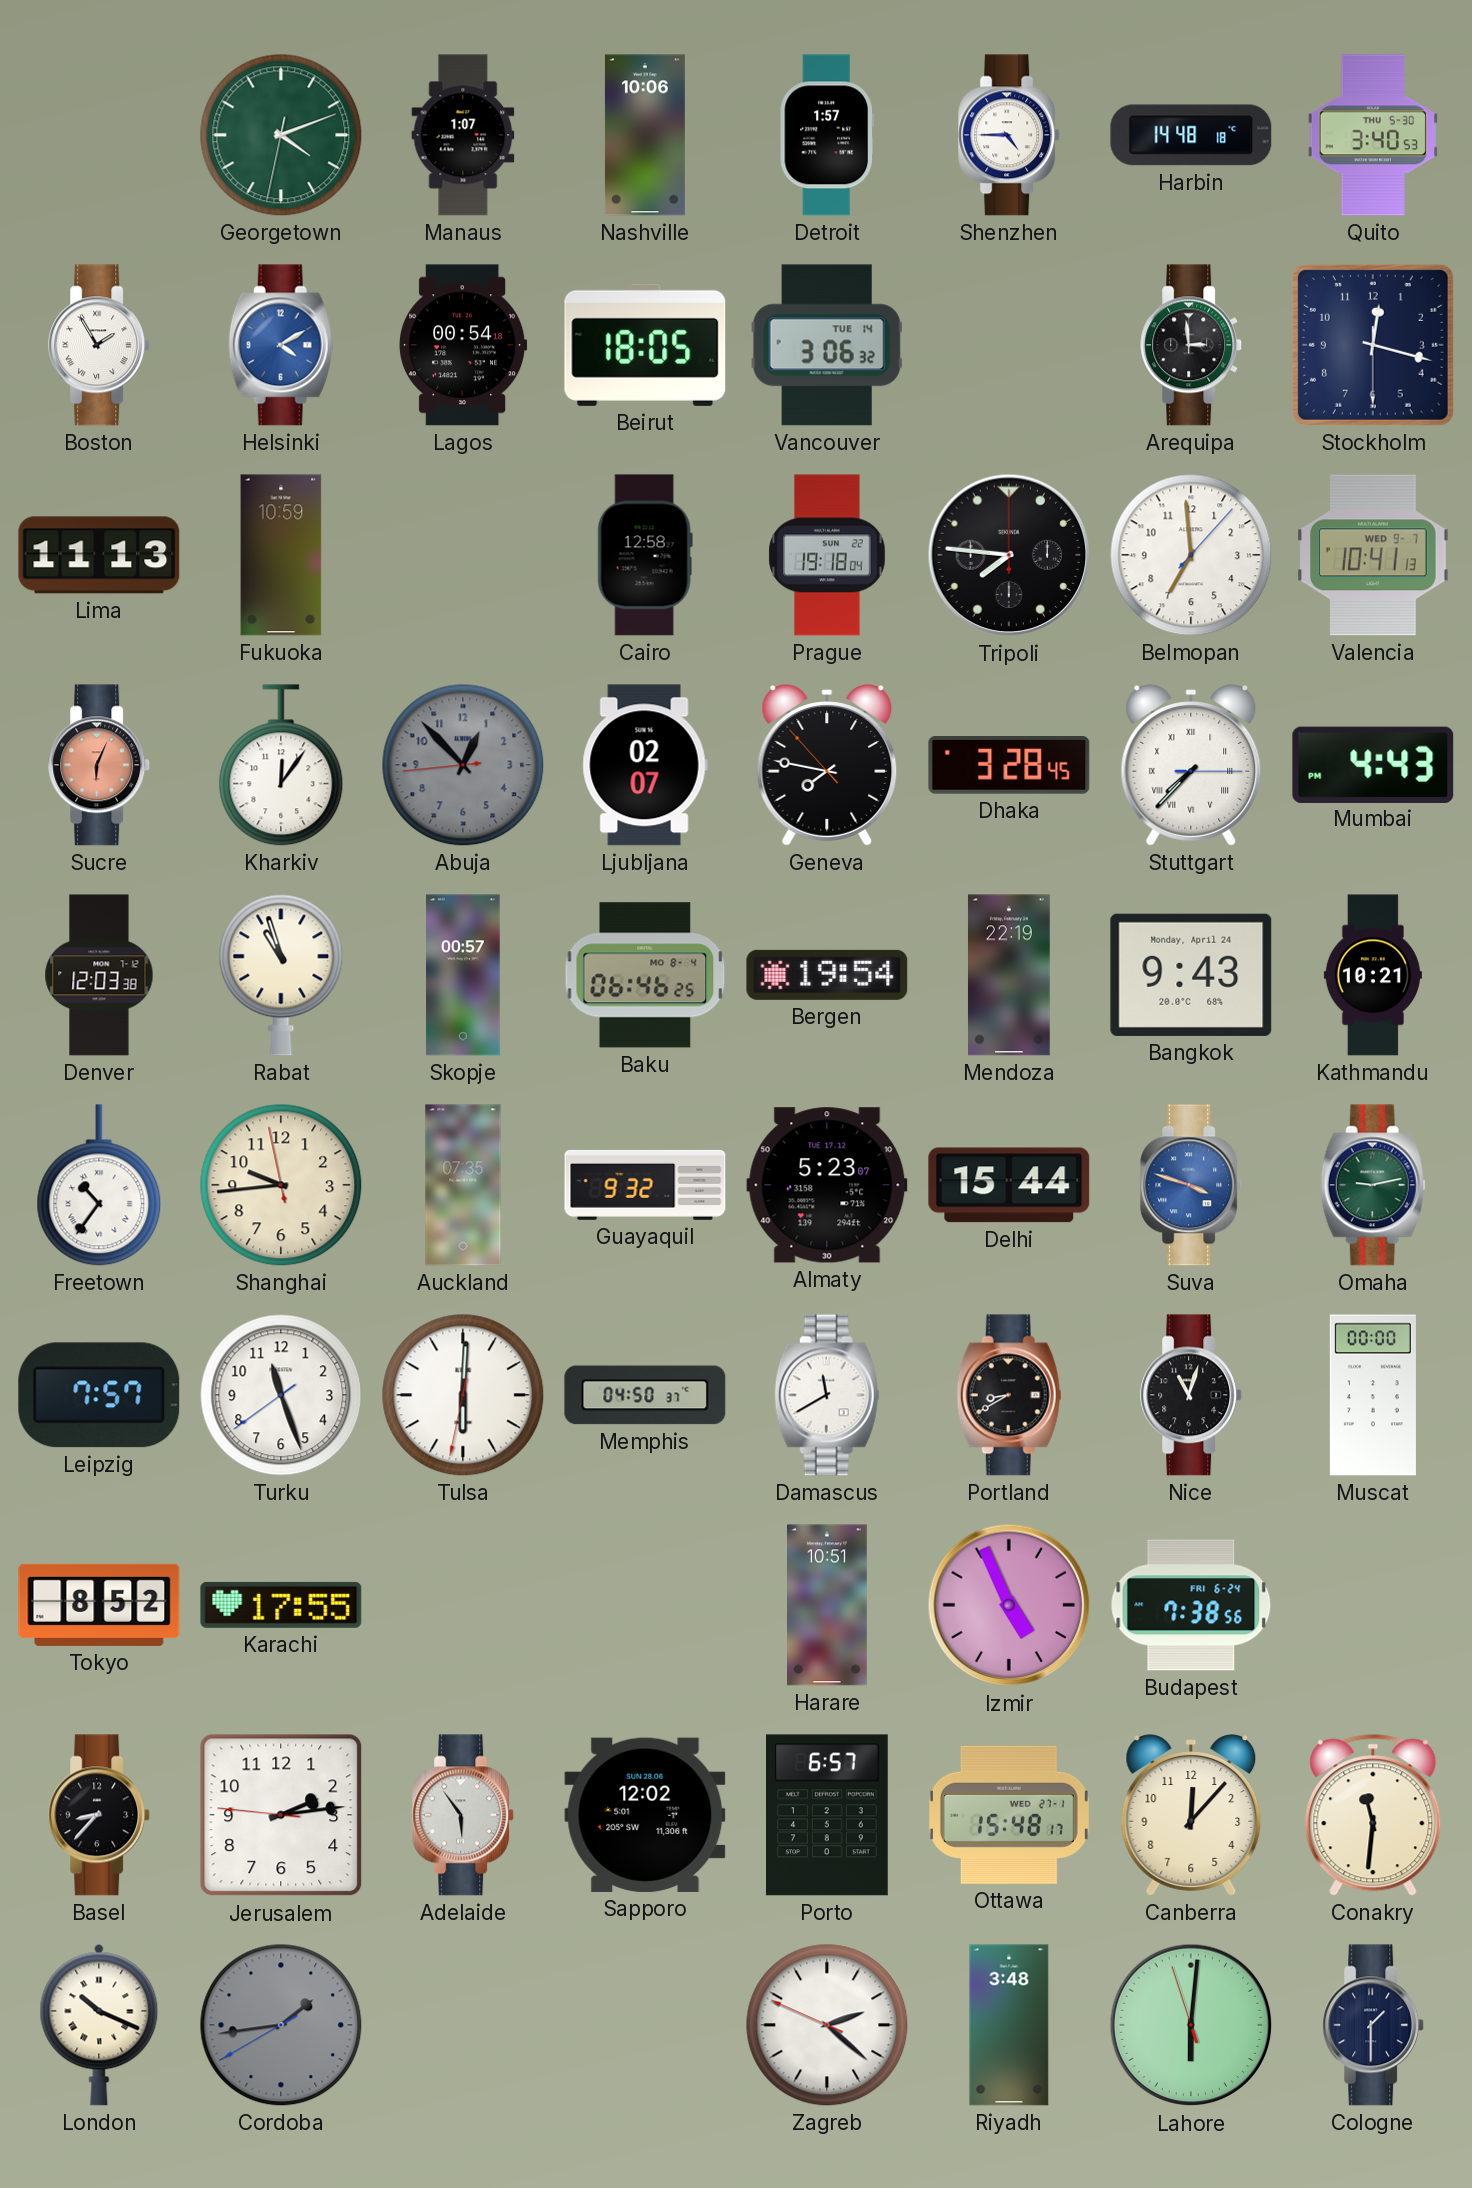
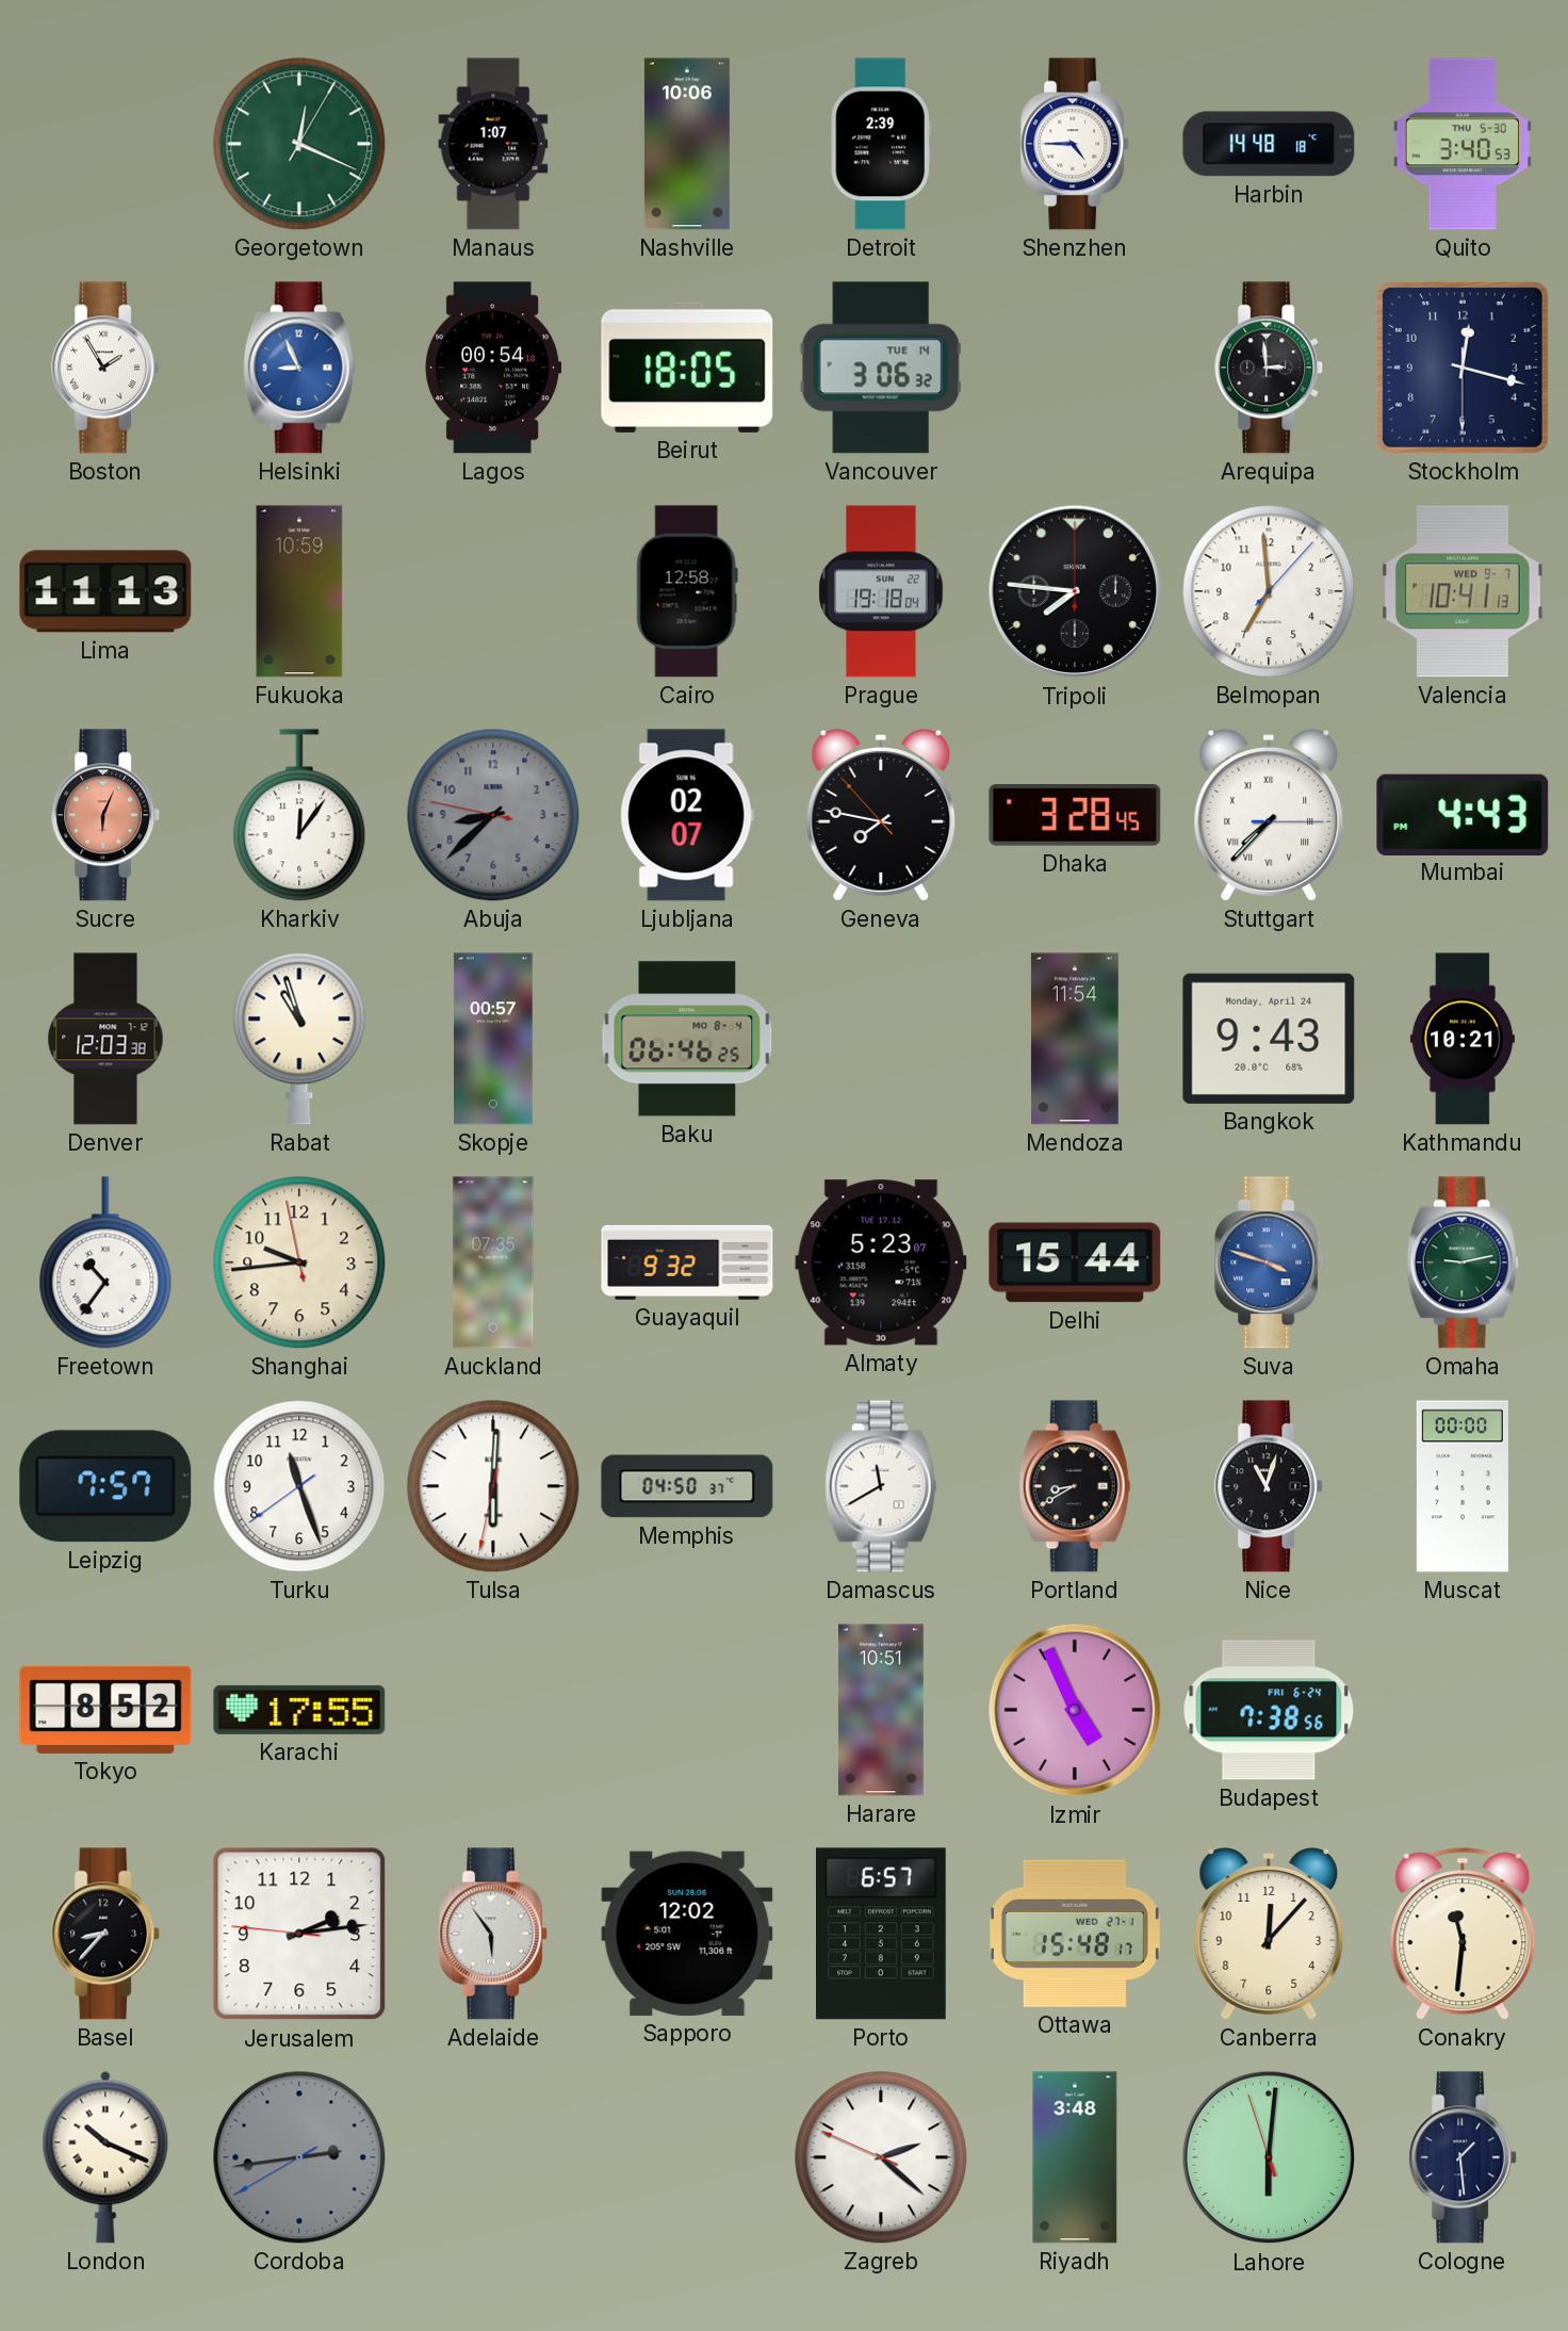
Georgetown: 4:11 -> 12:19 (299, 144)
Detroit: 1:57 -> 2:39 (881, 144)
Helsinki: 4:10 -> 8:56 (299, 368)
Abuja: 12:52 -> 8:37 (493, 815)
Bergen: 19:54 -> none (827, 975)
Mendoza: 22:19 -> 11:54 (1075, 1039)
Cordoba: 1:43 -> 2:43 (299, 2157)
Cologne: 1:30 -> 1:29 (1464, 2157)
